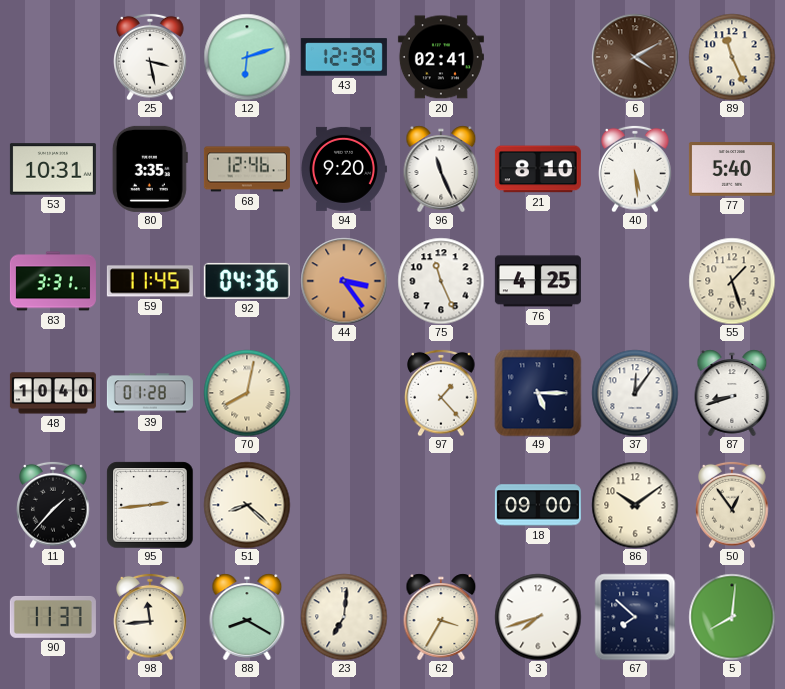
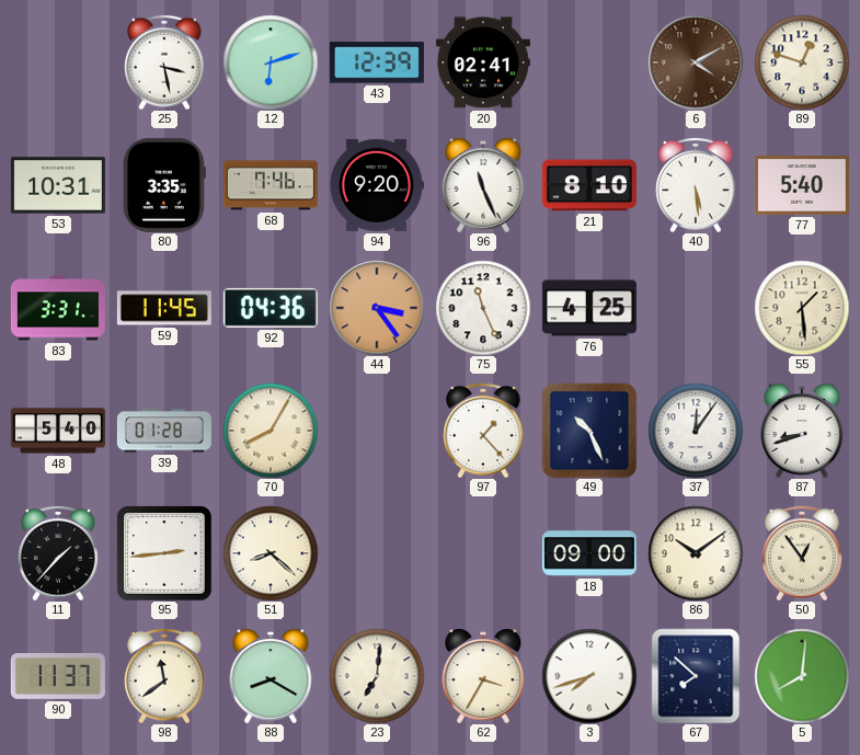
89: 11:26 -> 12:48 (802, 62)
68: 12:46 -> 7:46 (271, 185)
55: 1:27 -> 1:29 (802, 308)
48: 10:40 -> 5:40 (58, 431)
70: 8:02 -> 8:05 (271, 431)
49: 5:15 -> 10:26 (589, 431)
98: 11:44 -> 11:39 (164, 676)
